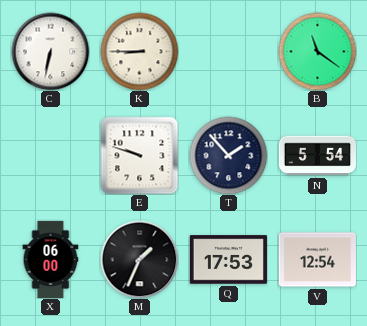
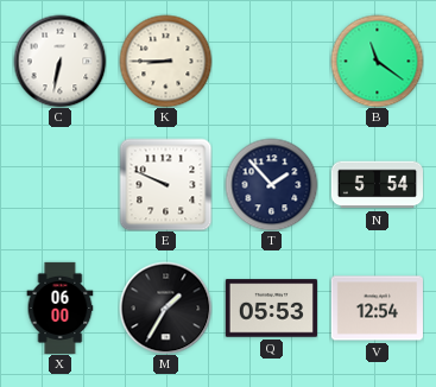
E: 9:48 -> 9:49 (165, 184)
M: 1:34 -> 1:35 (165, 307)
Q: 17:53 -> 05:53 (271, 309)
